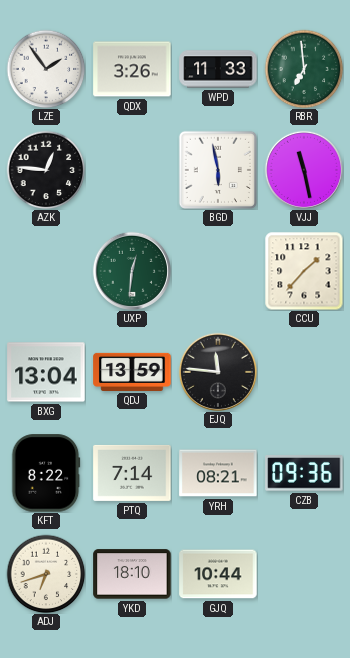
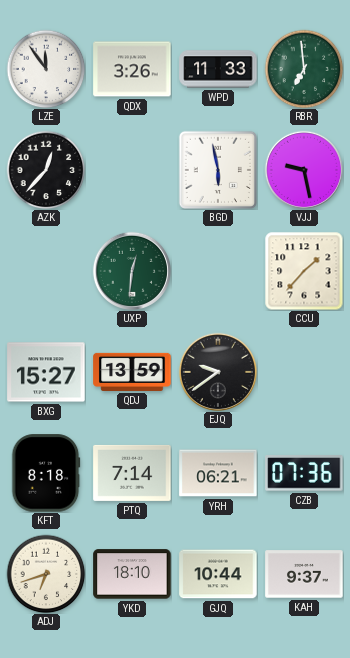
LZE: 1:54 -> 11:54 (46, 69)
AZK: 12:46 -> 12:37 (46, 170)
VJJ: 11:28 -> 9:28 (303, 169)
BXG: 13:04 -> 15:27 (46, 372)
EJQ: 11:46 -> 9:39 (217, 371)
KFT: 8:22 -> 8:18 (46, 473)
YRH: 08:21 -> 06:21 (218, 473)
CZB: 09:36 -> 07:36 (304, 473)
KAH: none -> 9:37 (304, 574)
